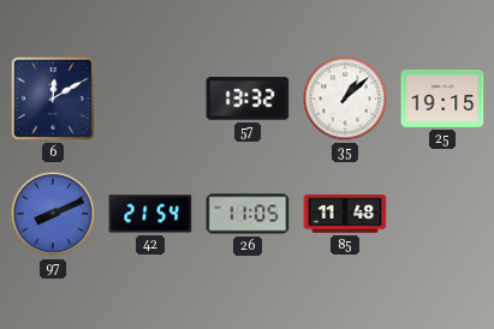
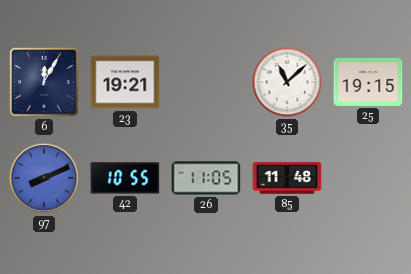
6: 12:10 -> 12:05 (44, 82)
23: none -> 19:21 (125, 82)
57: 13:32 -> none (248, 98)
35: 1:08 -> 11:08 (287, 82)
42: 21:54 -> 10:55 (125, 178)
